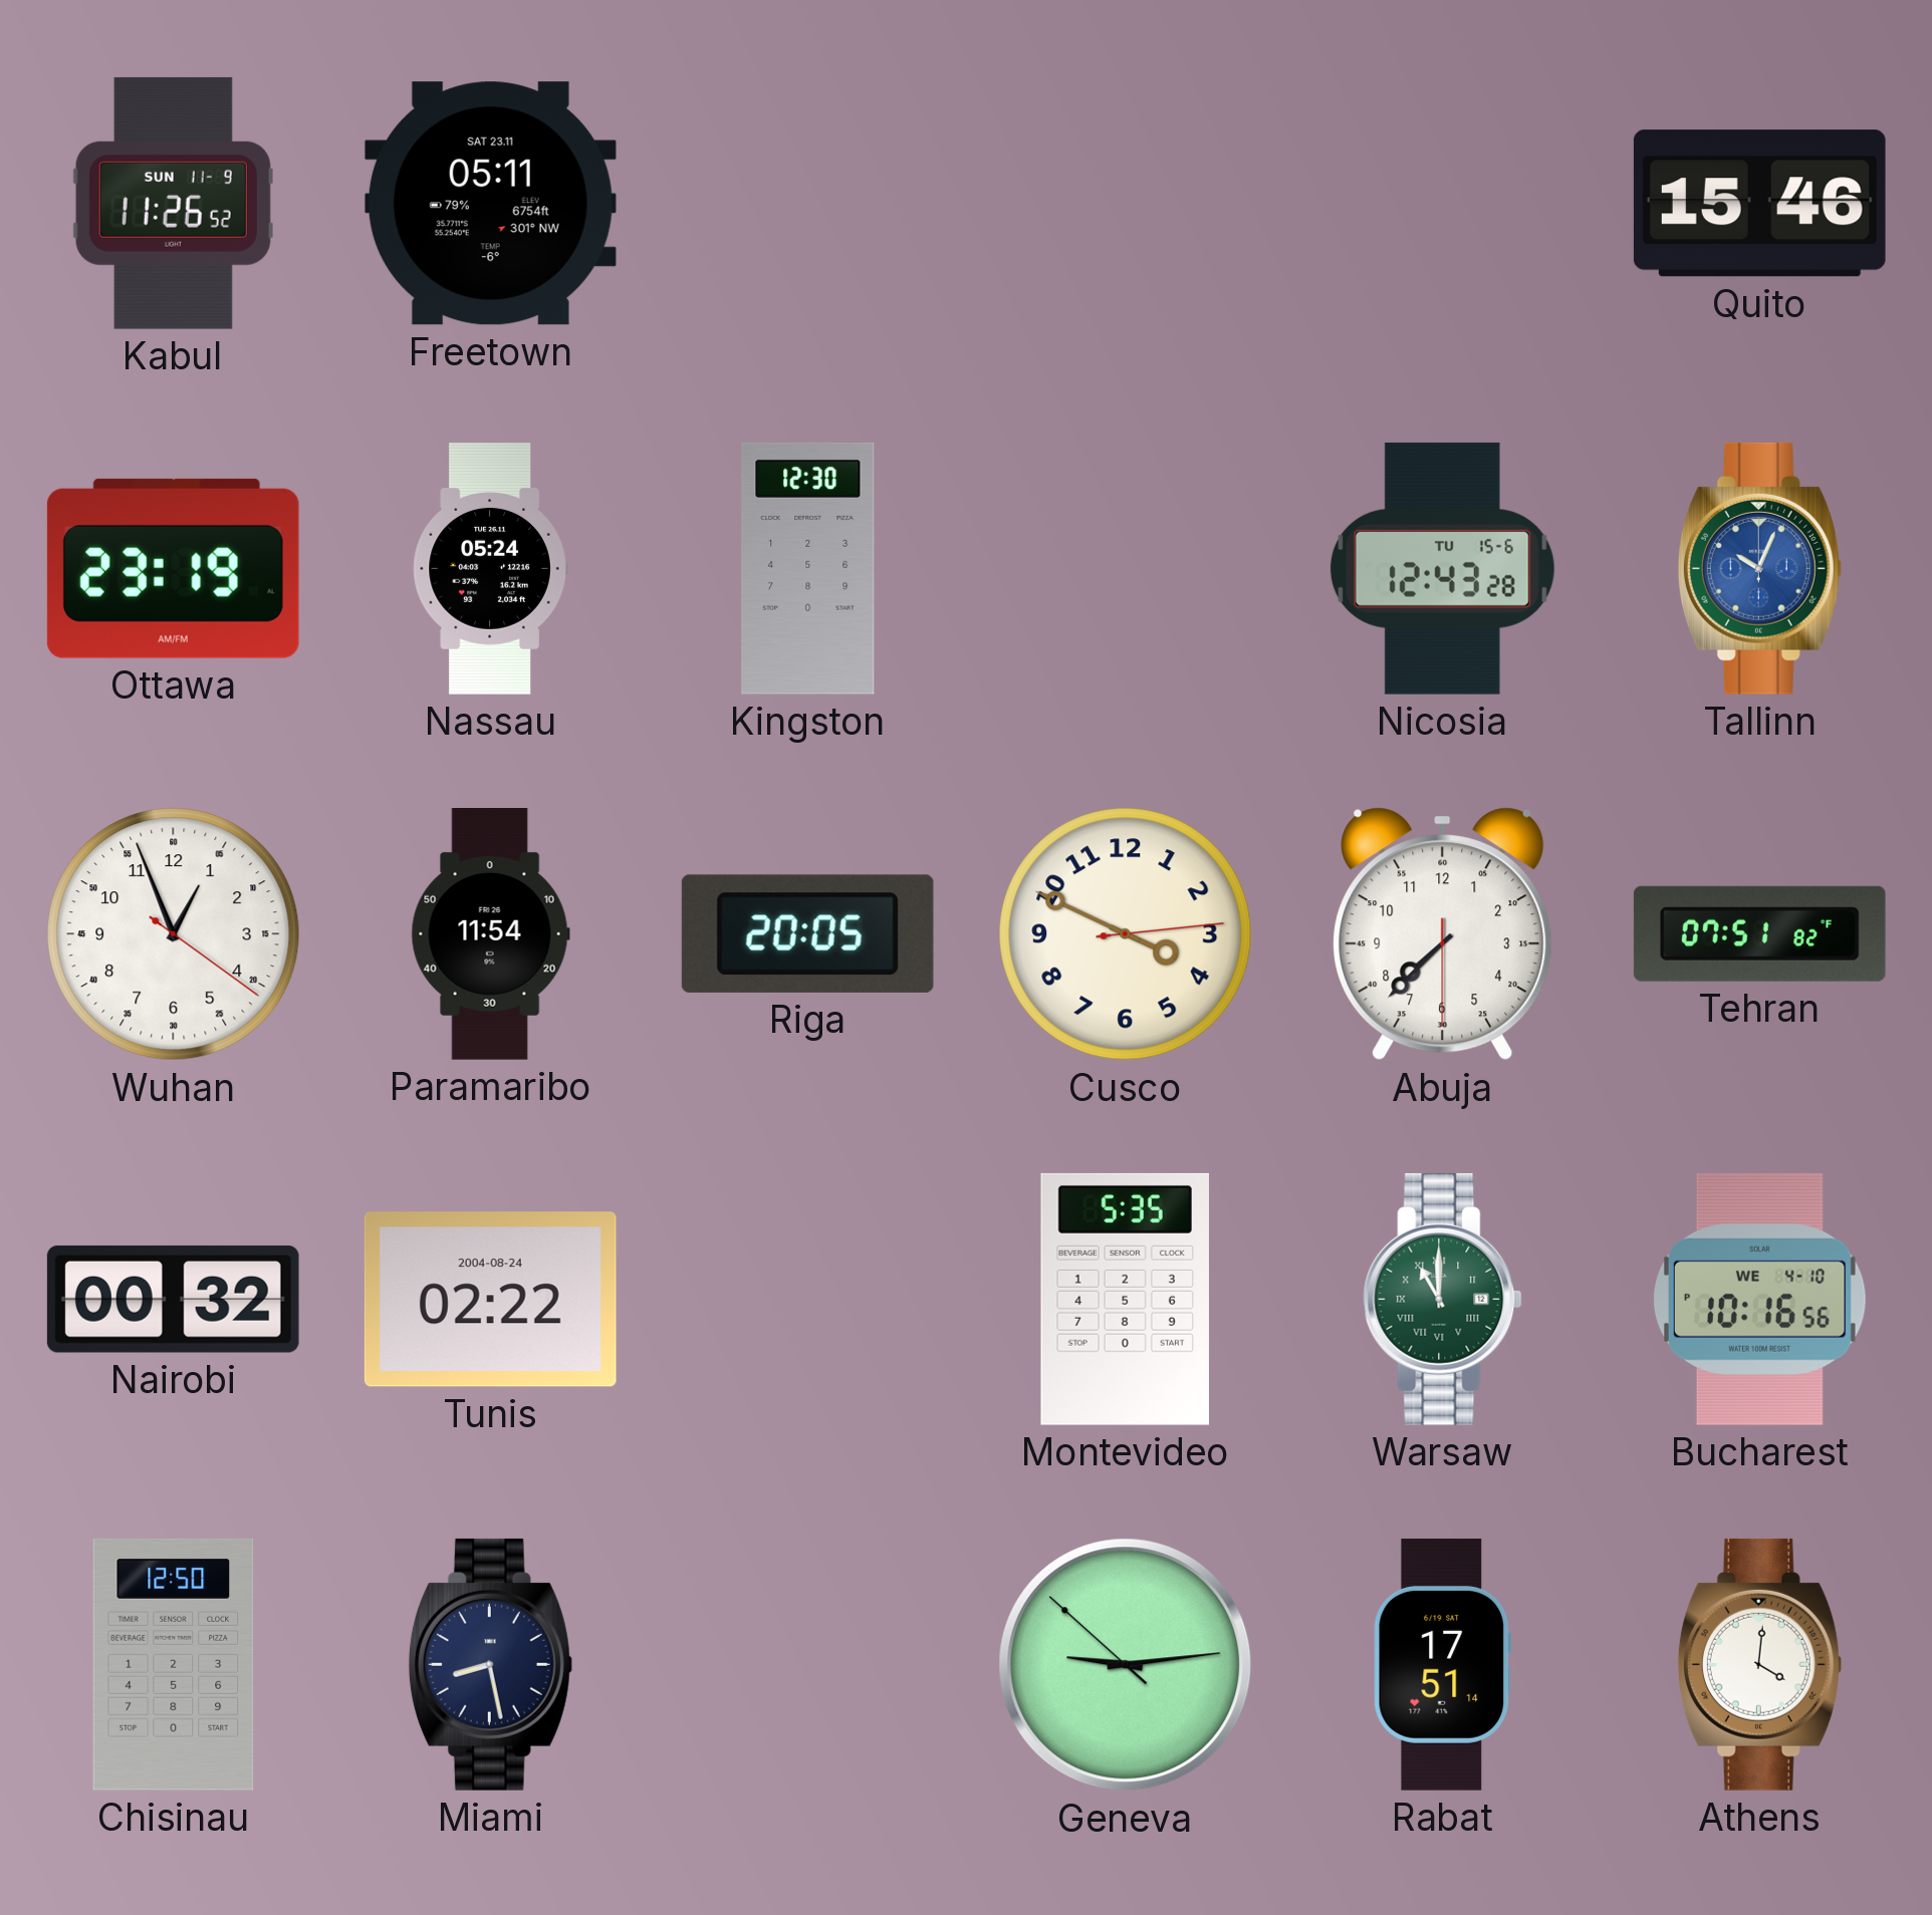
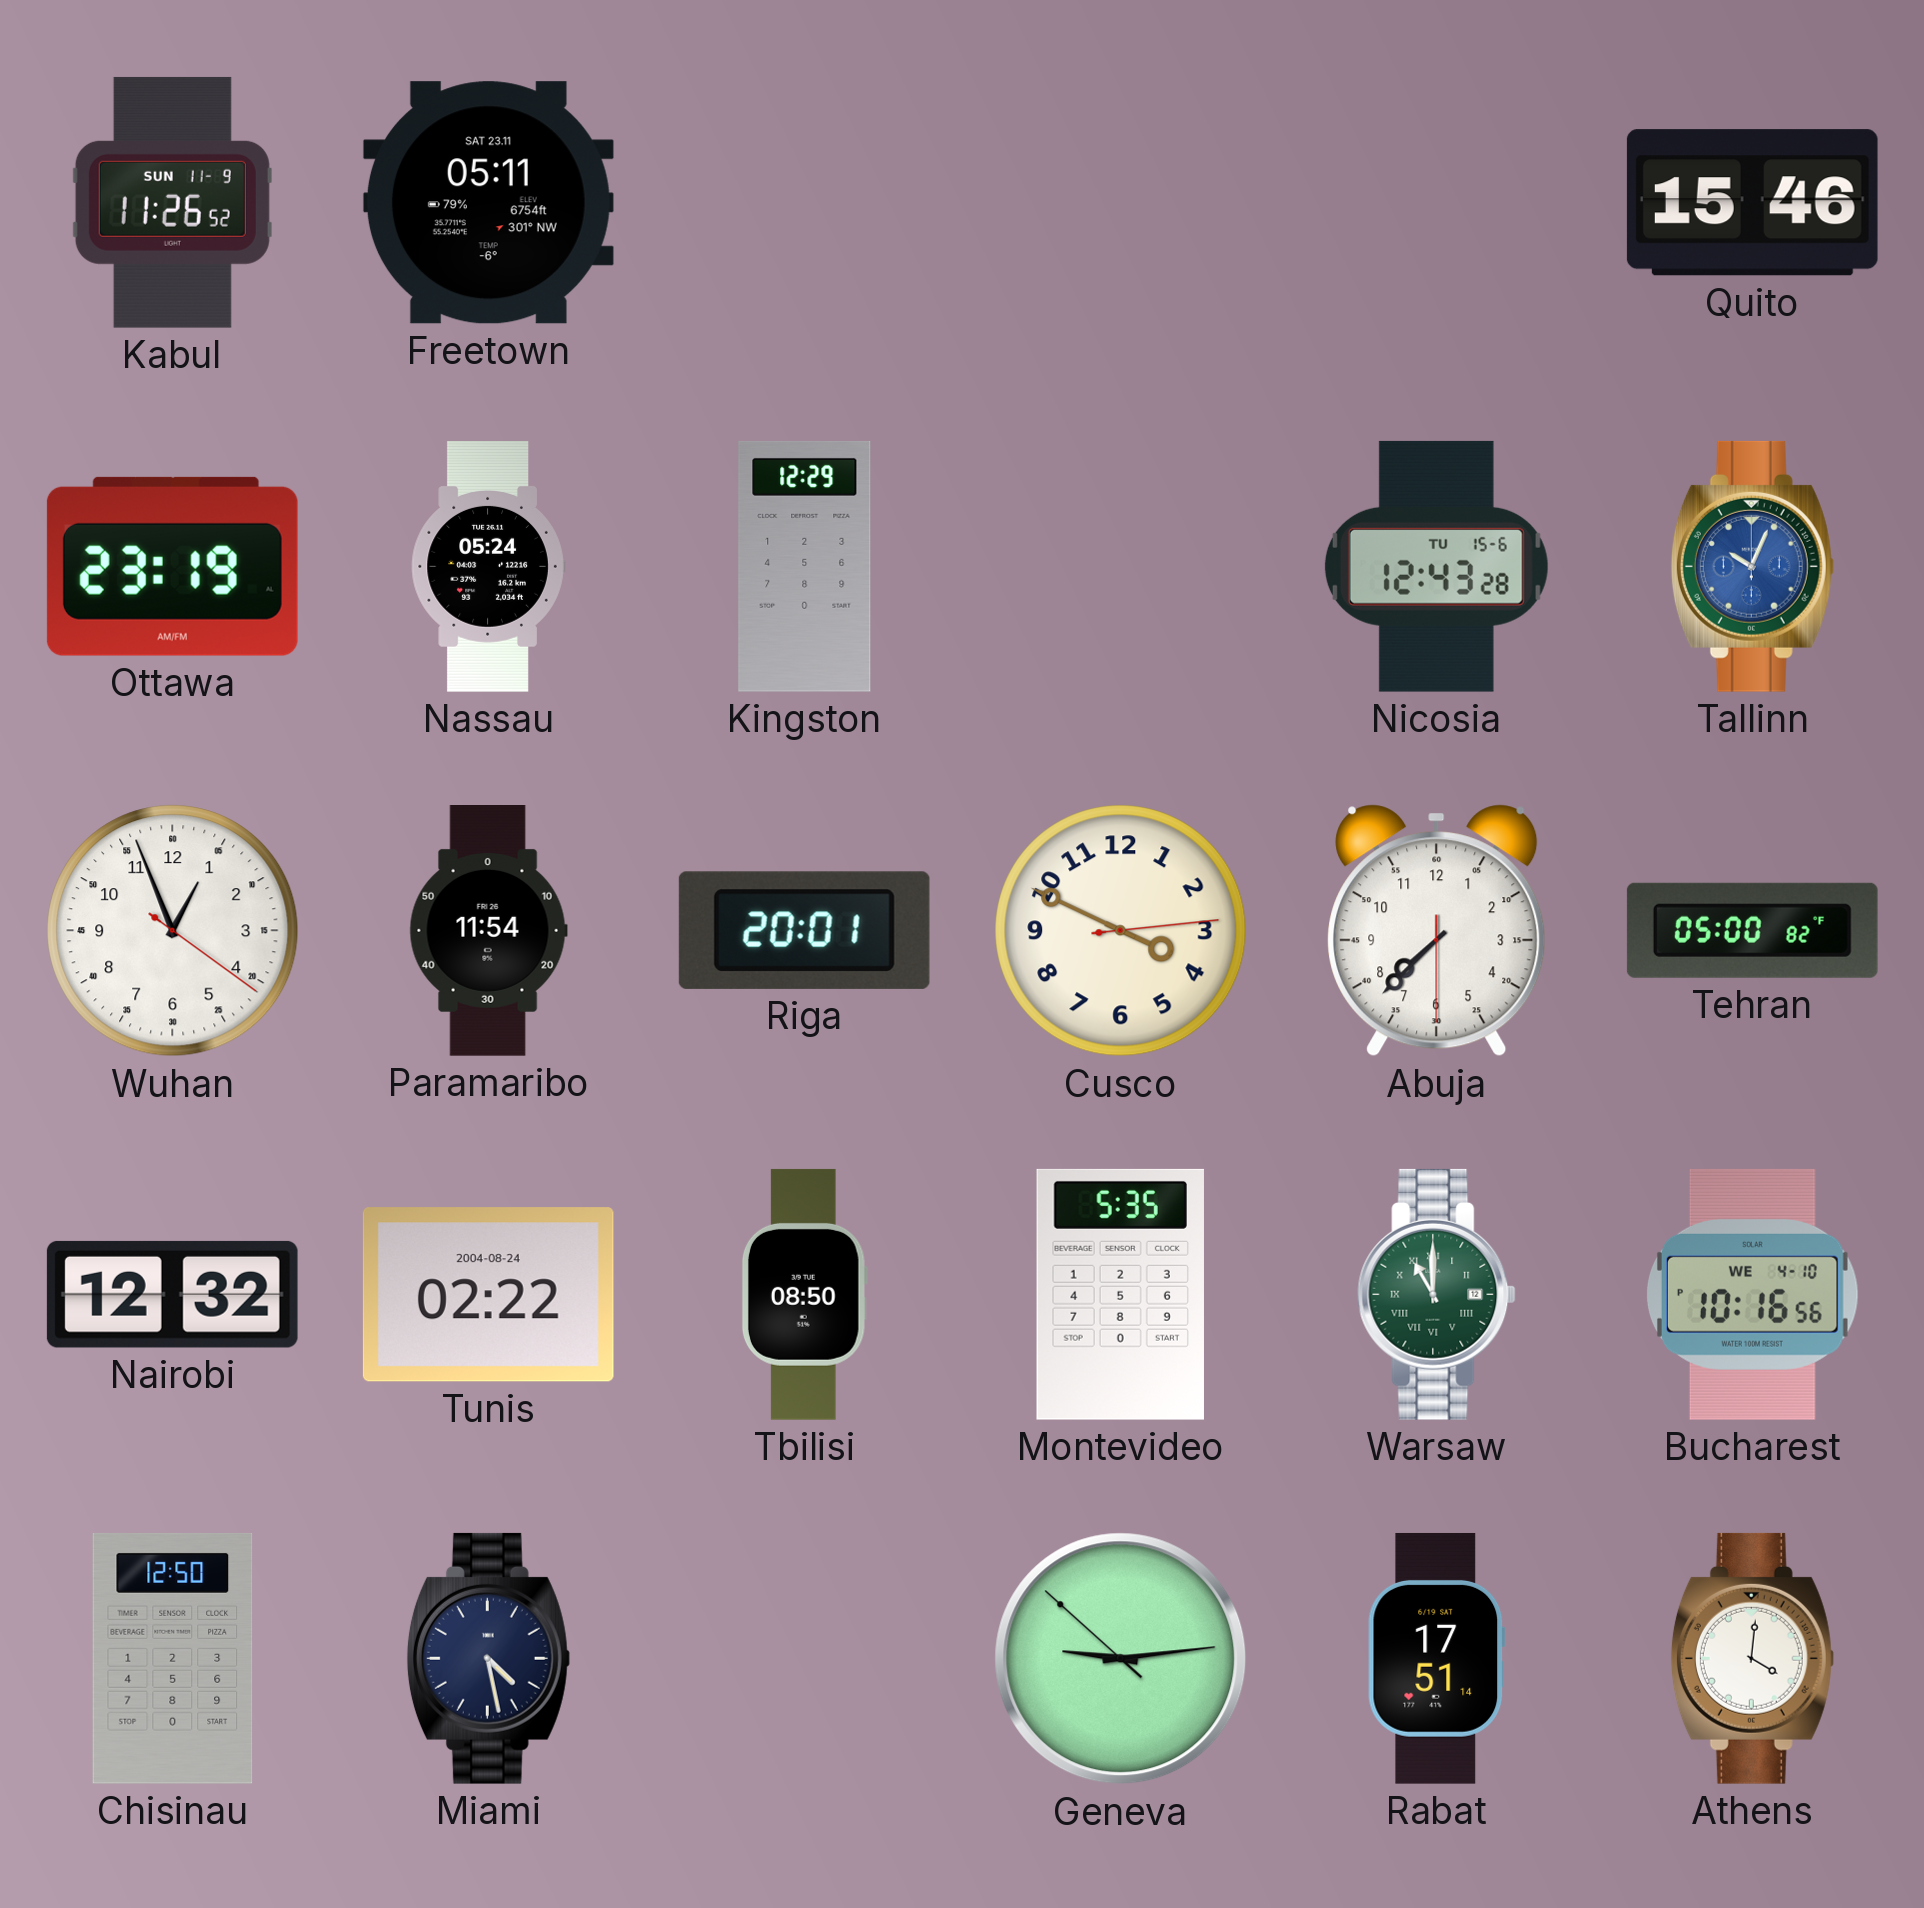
Kingston: 12:30 -> 12:29 (805, 566)
Riga: 20:05 -> 20:01 (804, 930)
Tehran: 07:51 -> 05:00 (1752, 930)
Nairobi: 00:32 -> 12:32 (172, 1294)
Tbilisi: none -> 08:50 (804, 1294)
Miami: 8:28 -> 4:28 (488, 1658)
